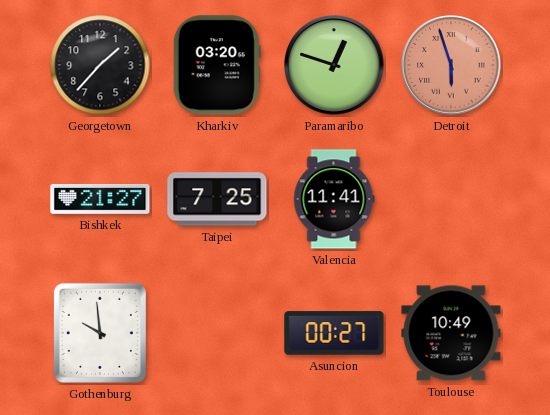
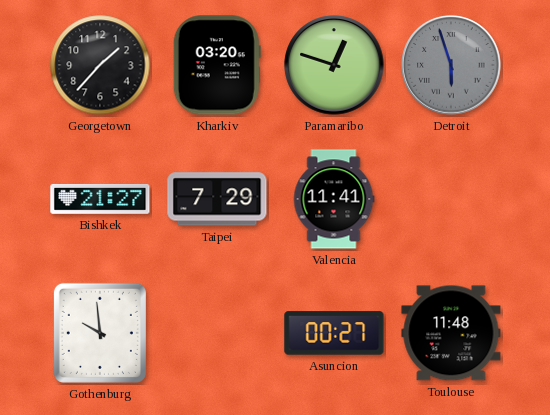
Detroit dial: salmon -> grey (451, 65)
Taipei: 7:25 -> 7:29 (217, 199)
Toulouse: 10:49 -> 11:48 (451, 333)
